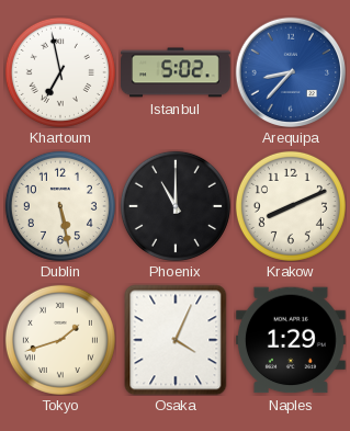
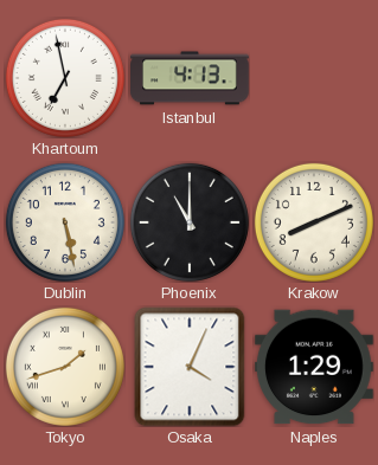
Istanbul: 5:02 -> 4:13 (191, 78)
Arequipa: 8:37 -> none (291, 72)
